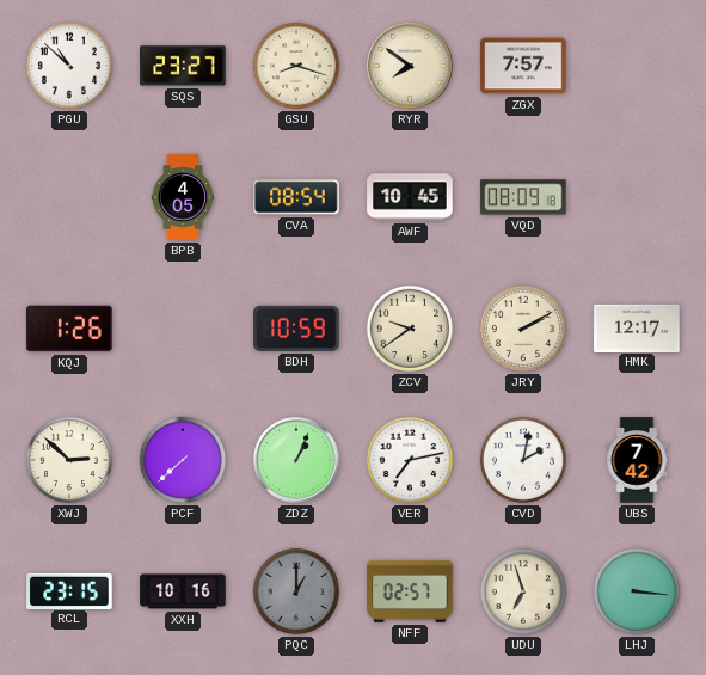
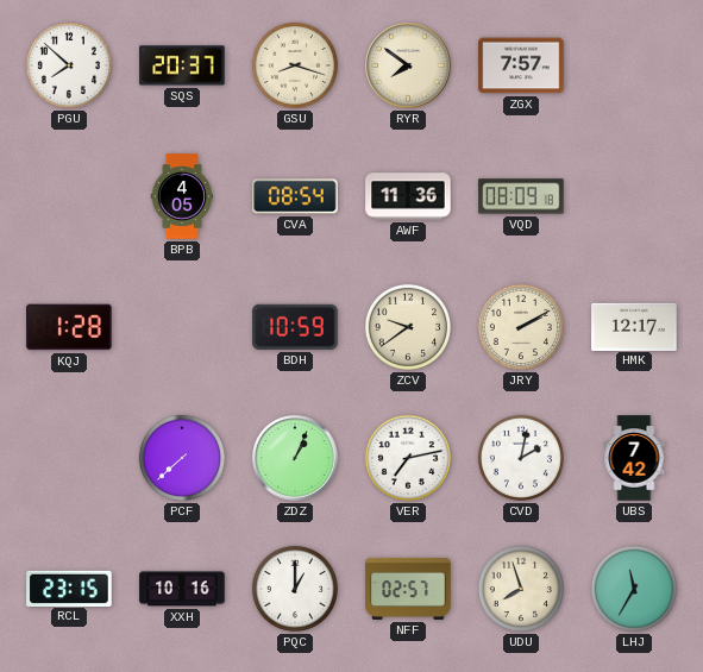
PGU: 10:52 -> 7:52 (69, 65)
SQS: 23:27 -> 20:37 (182, 65)
AWF: 10:45 -> 11:36 (408, 196)
KQJ: 1:26 -> 1:28 (69, 327)
XWJ: 2:52 -> none (69, 460)
PQC dial: grey -> white (295, 589)
UDU: 6:57 -> 7:57 (521, 589)
LHJ: 3:16 -> 11:35 (634, 589)
